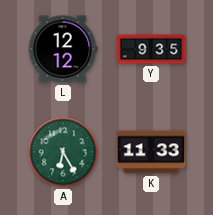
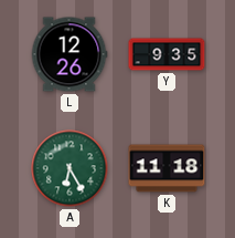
L: 12:12 -> 12:26 (70, 54)
K: 11:33 -> 11:18 (167, 168)
